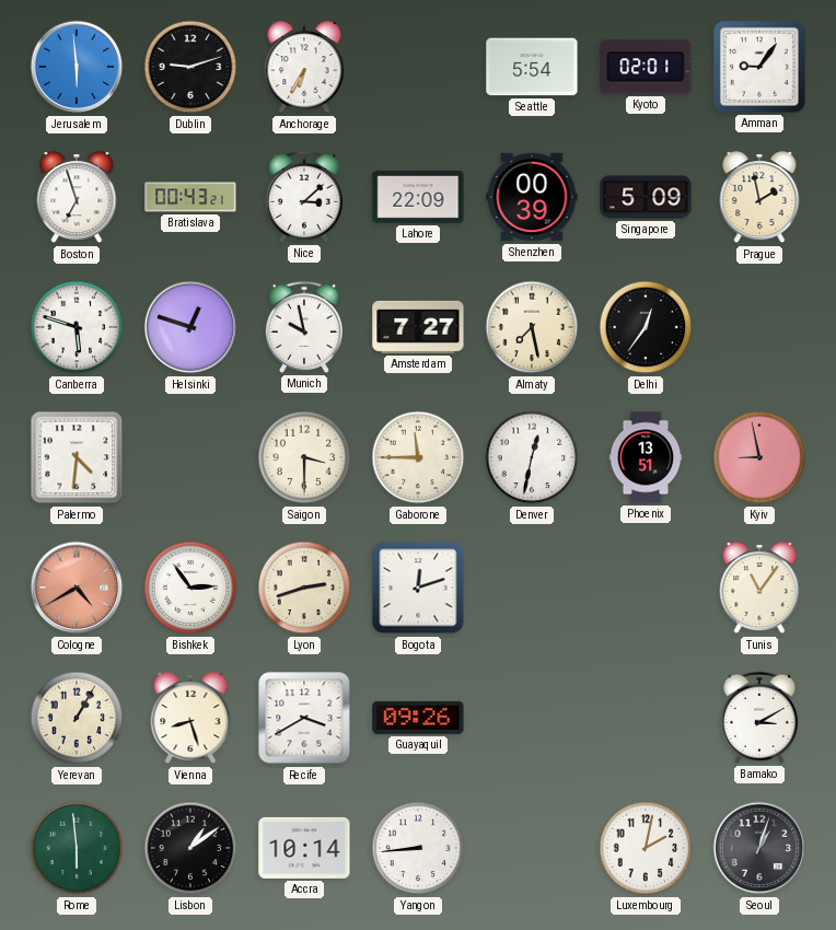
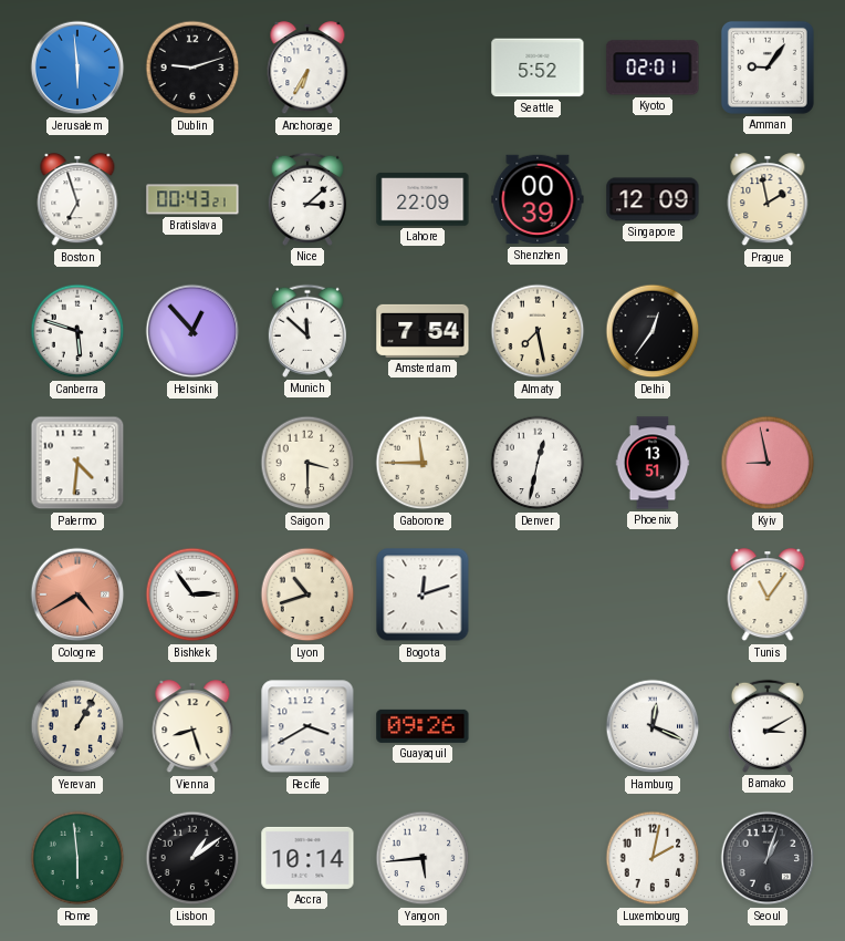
Seattle: 5:54 -> 5:52 (538, 68)
Singapore: 5:09 -> 12:09 (653, 199)
Helsinki: 12:48 -> 12:53 (192, 331)
Munich: 9:58 -> 11:52 (307, 331)
Amsterdam: 7:27 -> 7:54 (422, 331)
Lyon: 2:42 -> 10:42 (307, 594)
Hamburg: none -> 12:19 (653, 726)
Yangon: 8:44 -> 5:44 (422, 858)
